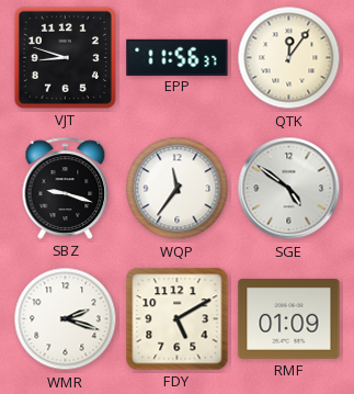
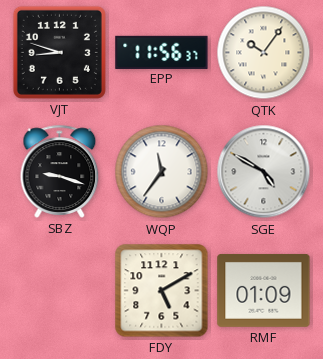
QTK: 12:06 -> 10:06 (264, 53)
SGE: 4:51 -> 4:50 (264, 172)
WMR: 2:18 -> none (66, 319)
